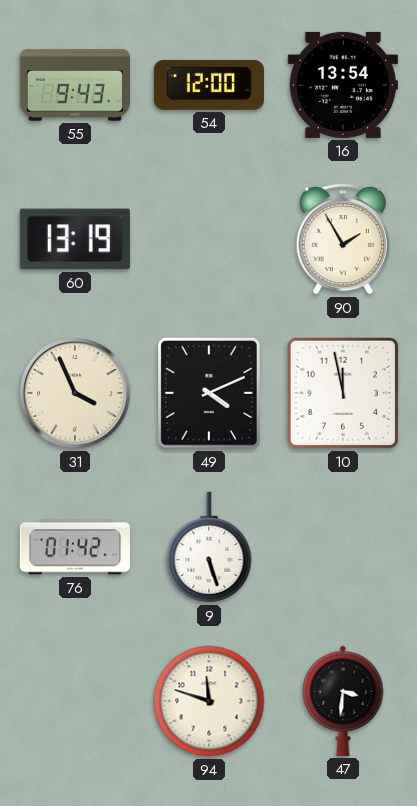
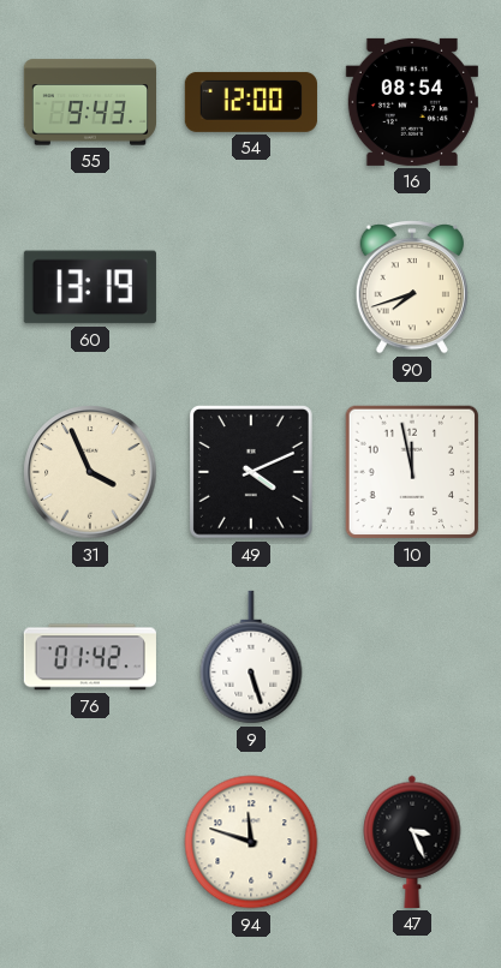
16: 13:54 -> 08:54 (412, 102)
90: 1:55 -> 7:42 (412, 288)
47: 3:31 -> 3:26 (412, 842)
